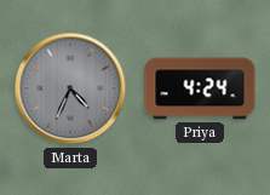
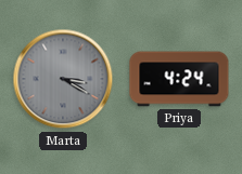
Marta: 4:34 -> 3:20 (63, 79)
